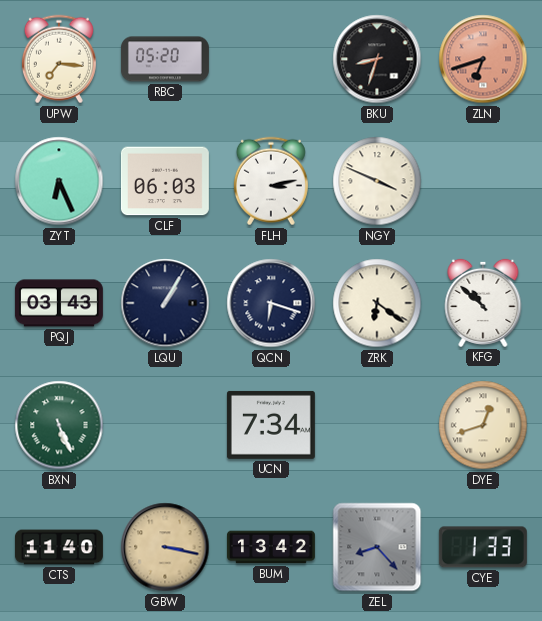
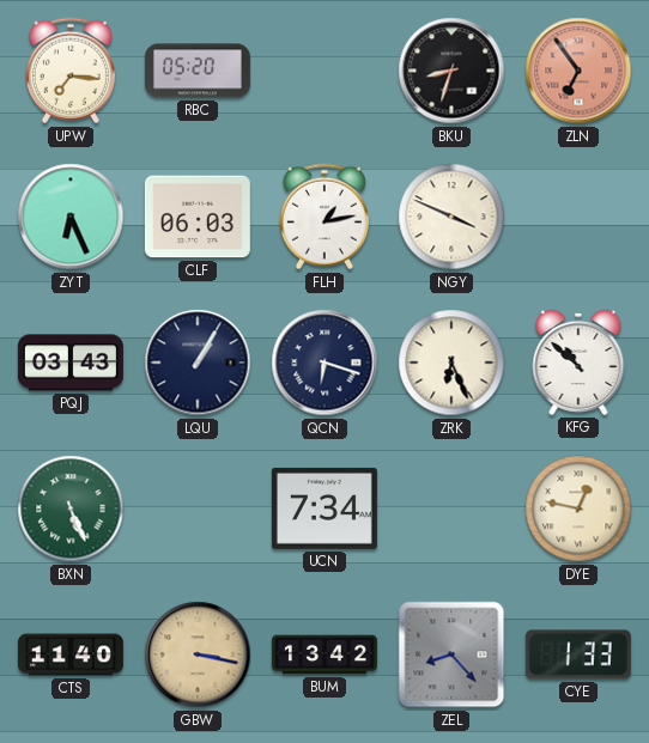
ZLN: 6:42 -> 6:54 (578, 71)
FLH: 3:13 -> 1:13 (324, 217)
ZRK: 6:21 -> 6:26 (451, 363)
DYE: 12:42 -> 12:47 (578, 508)
